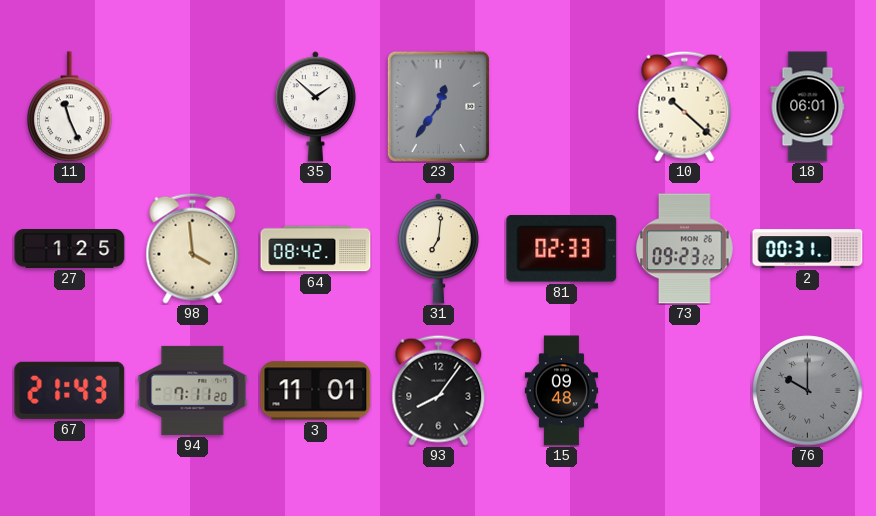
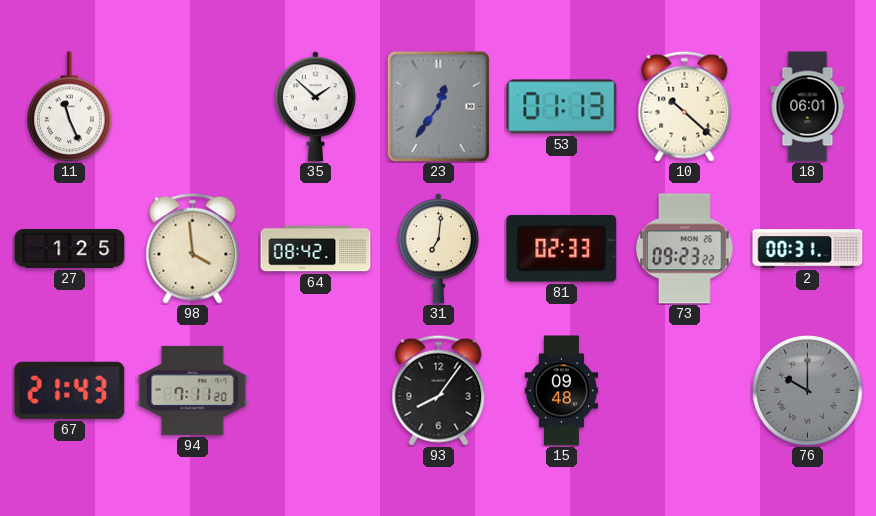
53: none -> 01:13 (562, 107)
3: 11:01 -> none (316, 391)
